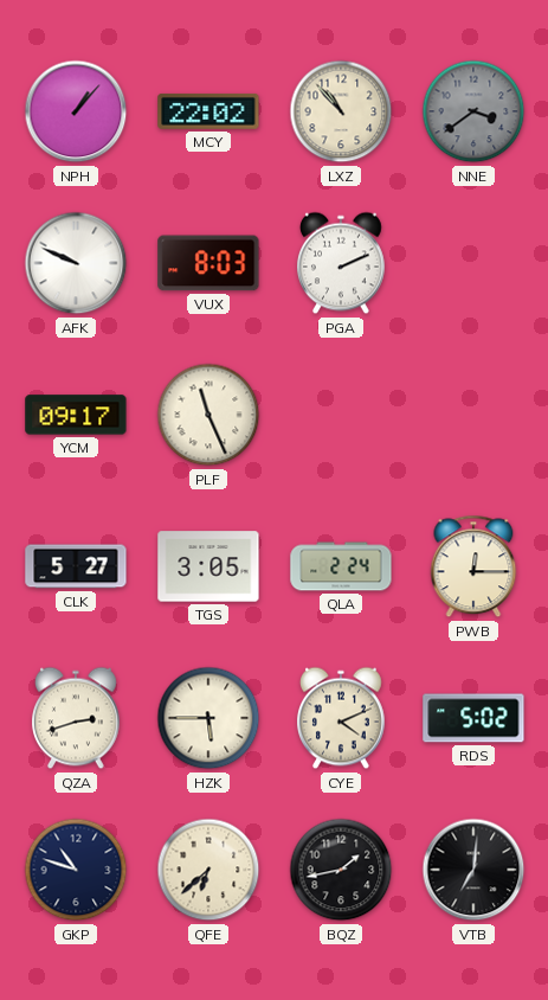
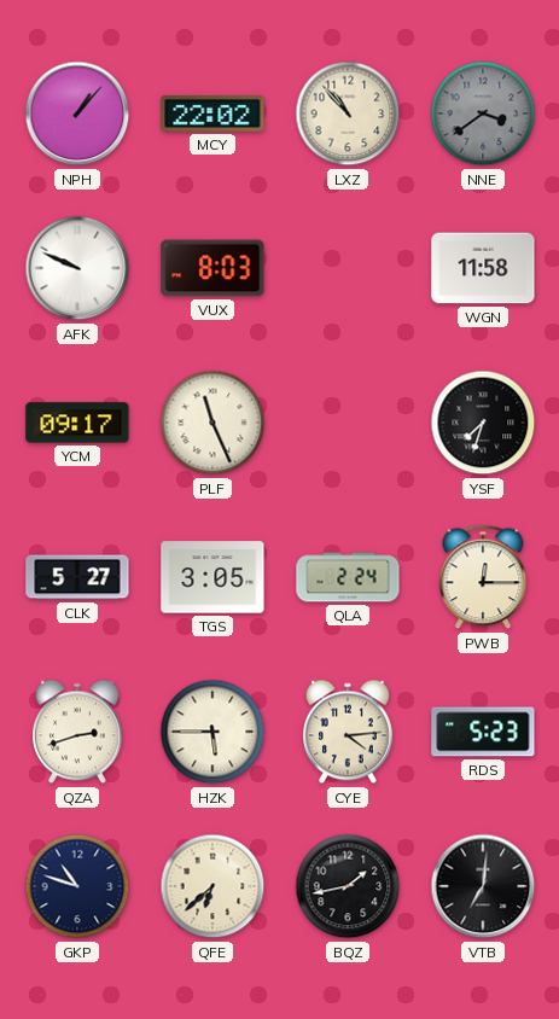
PGA: 2:11 -> none (342, 263)
WGN: none -> 11:58 (483, 268)
YSF: none -> 7:33 (483, 423)
CYE: 4:11 -> 4:14 (349, 732)
RDS: 5:02 -> 5:23 (483, 732)
